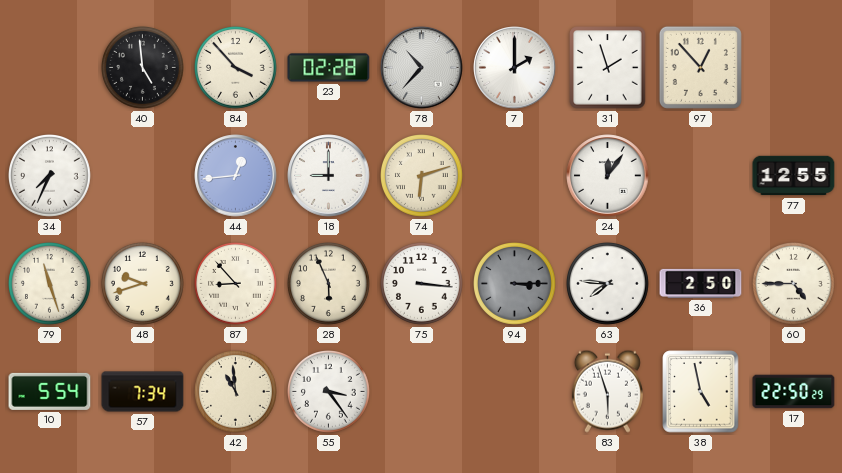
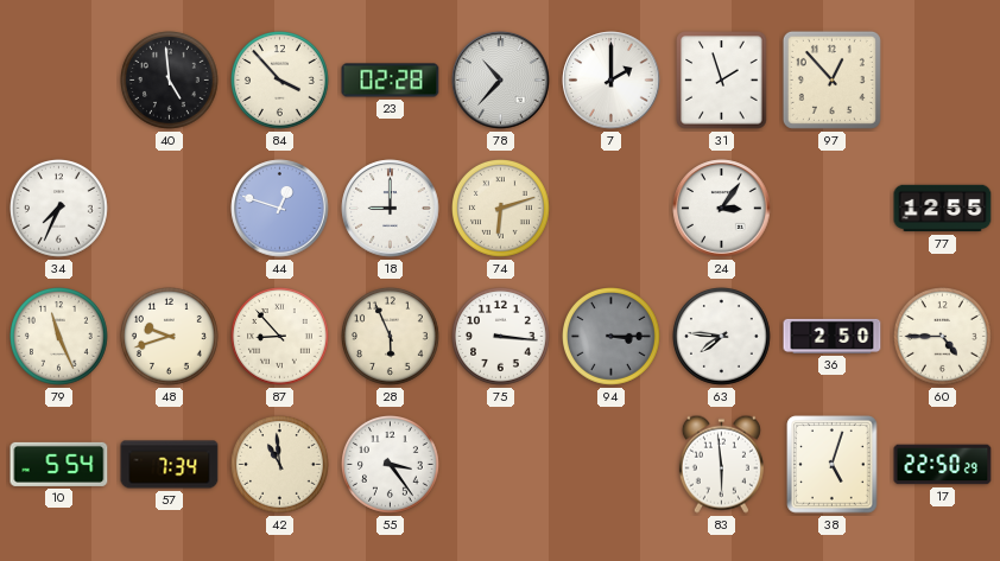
44: 12:44 -> 12:48 (280, 209)
24: 12:06 -> 3:06 (722, 209)
79: 11:27 -> 11:26 (59, 337)
83: 5:57 -> 5:59 (721, 464)
38: 4:58 -> 5:03 (833, 465)
